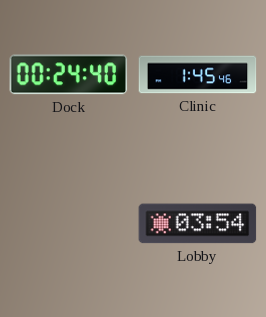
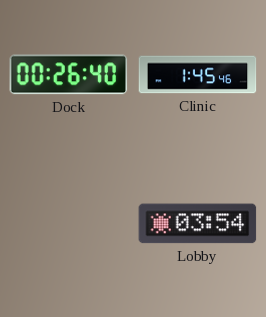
Dock: 00:24 -> 00:26 (69, 75)
